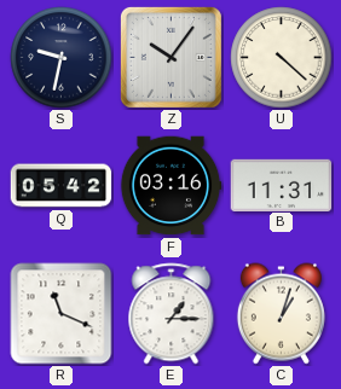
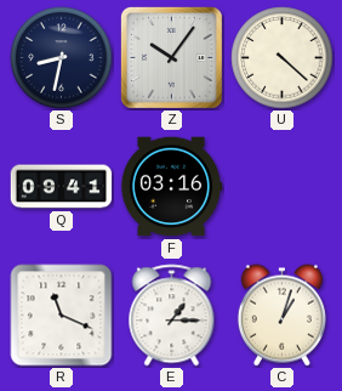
S: 9:32 -> 8:32 (62, 58)
Q: 05:42 -> 09:41 (62, 187)
B: 11:31 -> none (282, 185)
